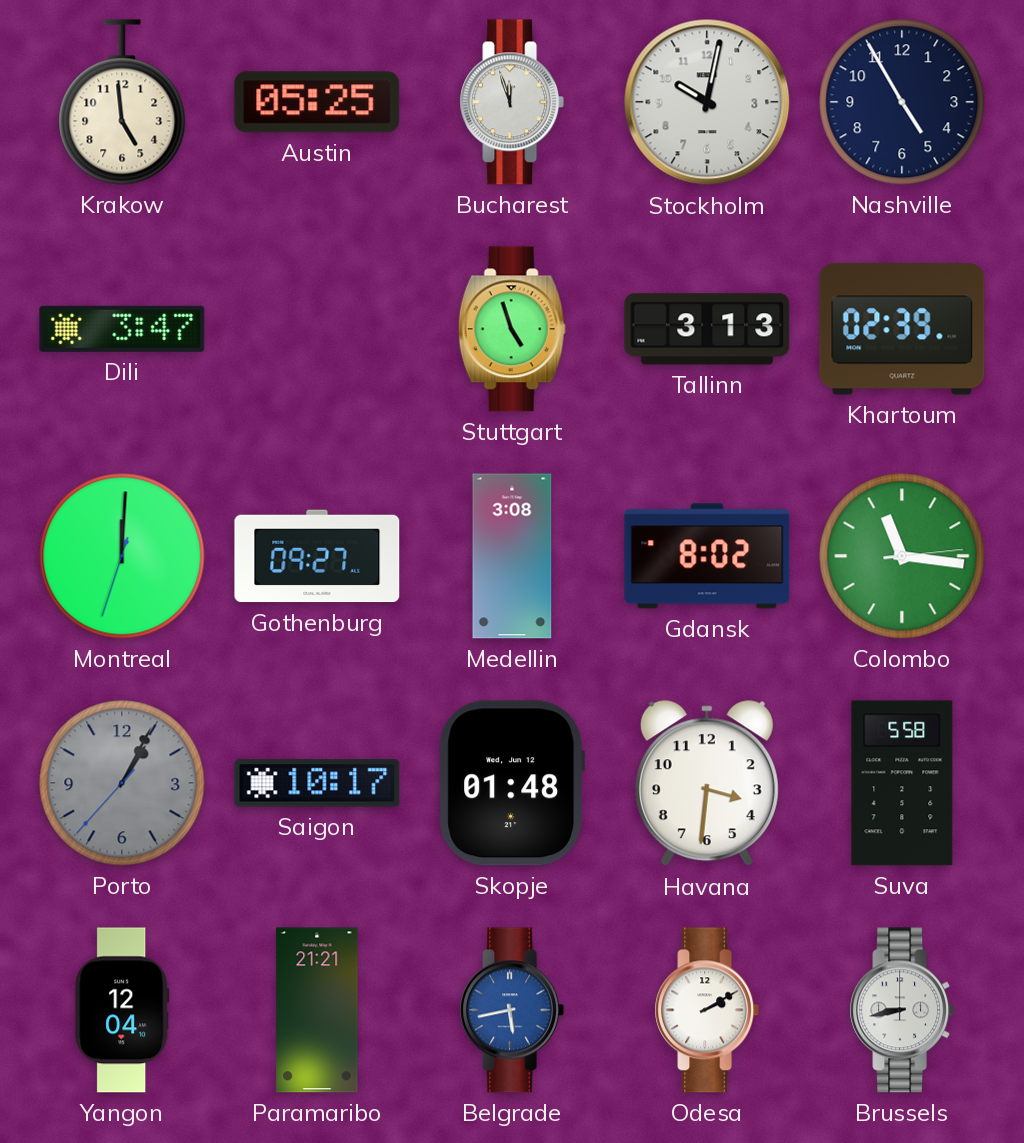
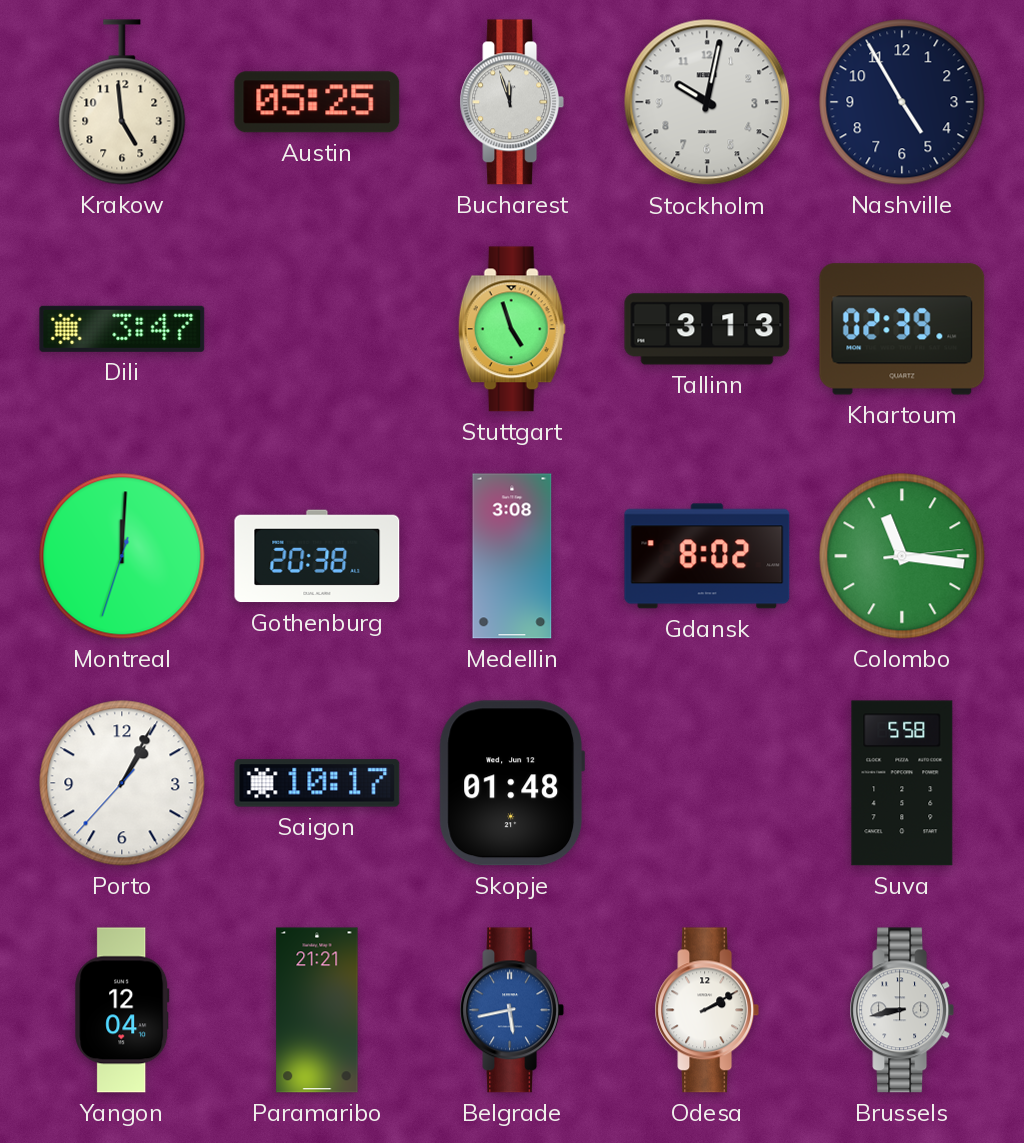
Gothenburg: 09:27 -> 20:38 (317, 556)
Porto dial: grey -> white (122, 783)
Havana: 3:31 -> none (707, 784)
